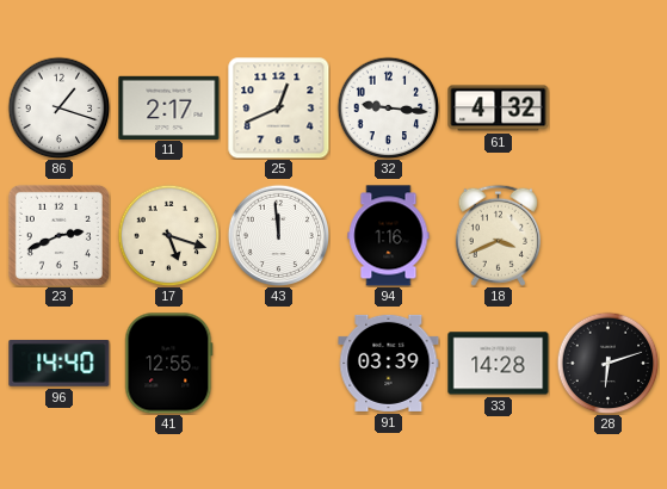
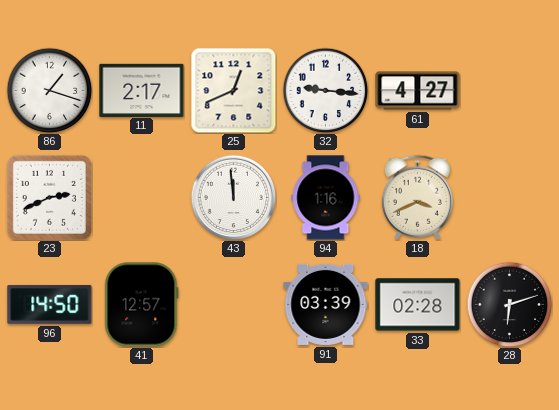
61: 4:32 -> 4:27 (418, 91)
17: 5:18 -> none (168, 235)
96: 14:40 -> 14:50 (50, 304)
41: 12:55 -> 12:57 (142, 305)
33: 14:28 -> 02:28 (418, 305)
